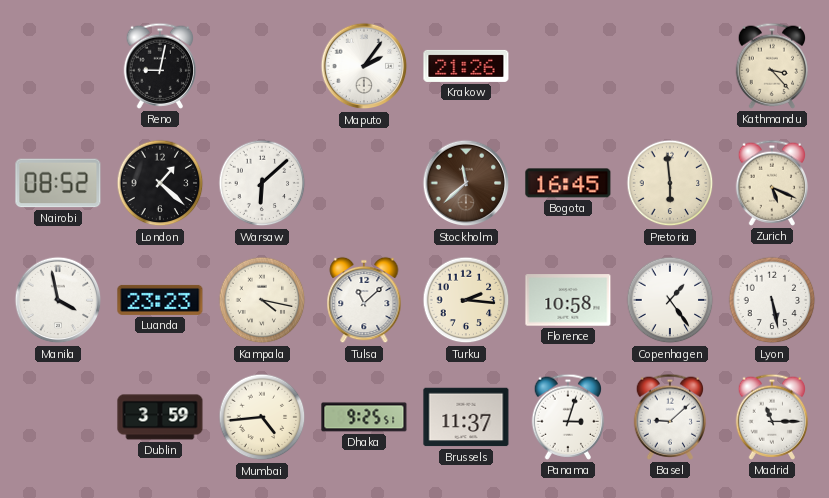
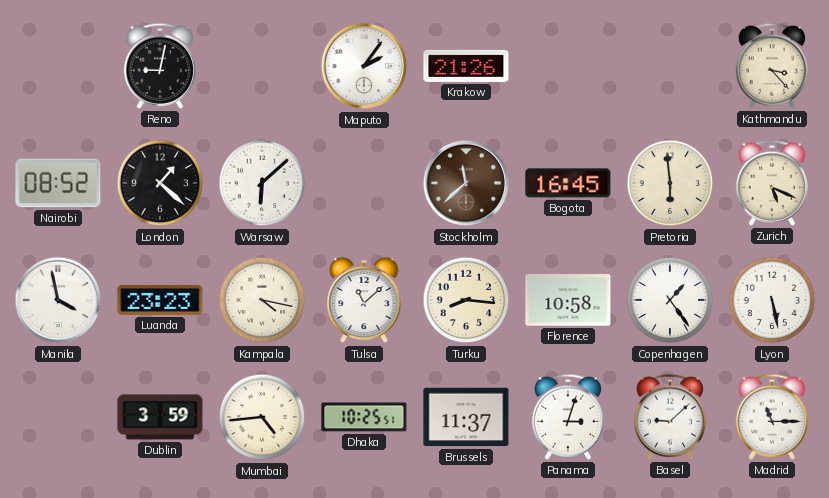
Turku: 2:16 -> 8:16 (466, 300)
Dhaka: 9:25 -> 10:25 (364, 417)
